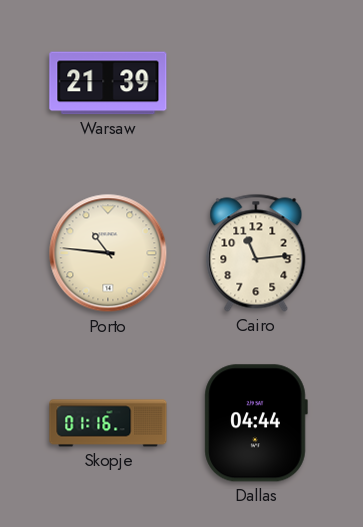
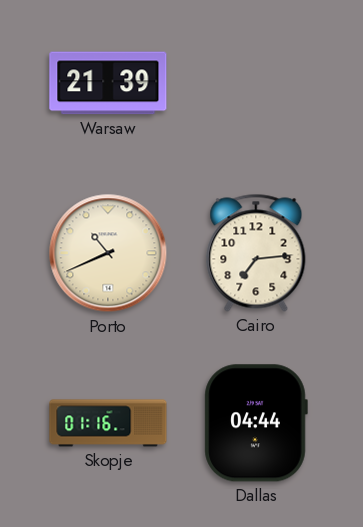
Porto: 10:46 -> 10:41 (108, 253)
Cairo: 11:14 -> 7:14 (256, 253)
